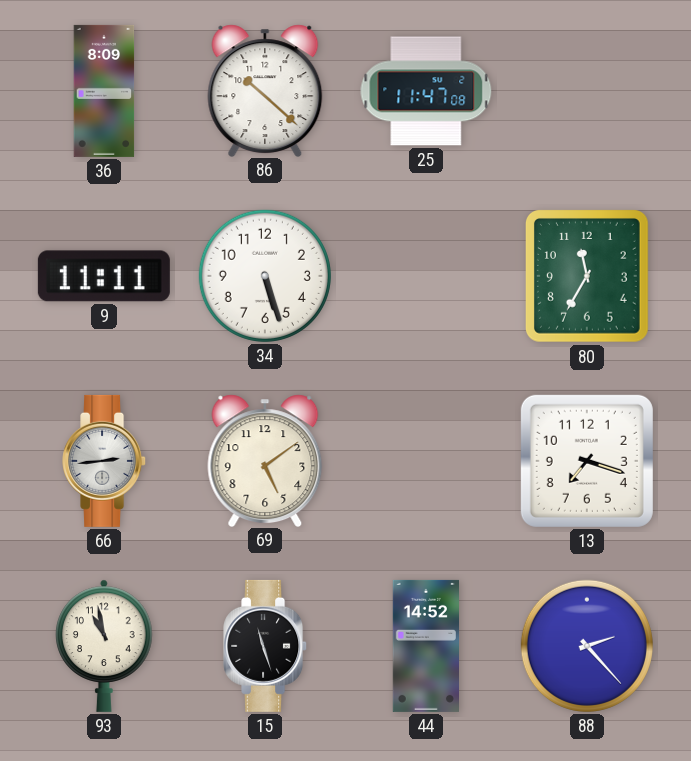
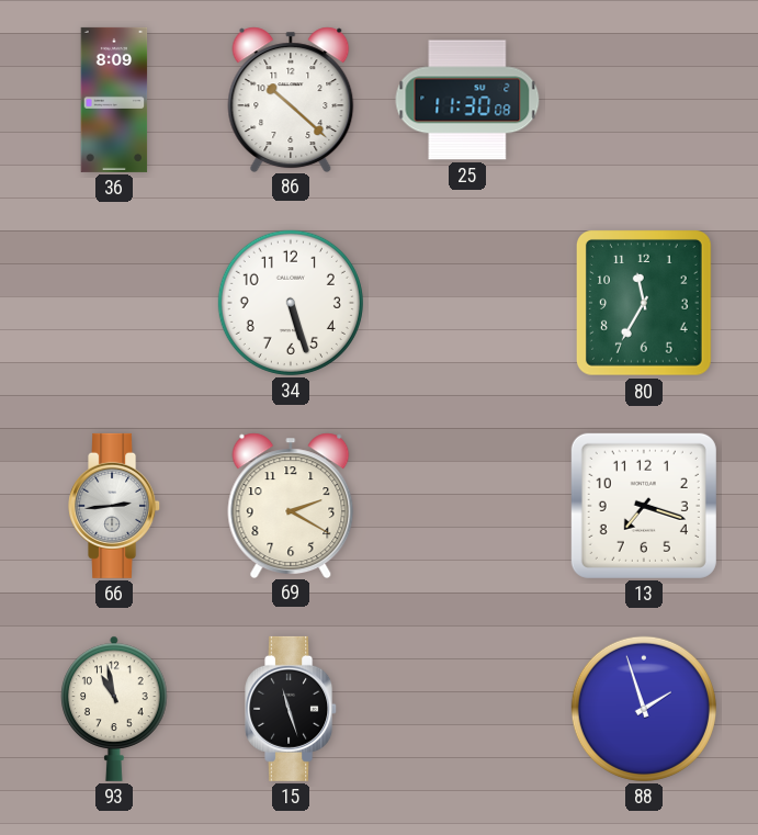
25: 11:47 -> 11:30 (467, 100)
9: 11:11 -> none (104, 276)
69: 5:09 -> 2:20 (291, 505)
44: 14:52 -> none (425, 646)
88: 2:23 -> 1:57 (644, 709)
